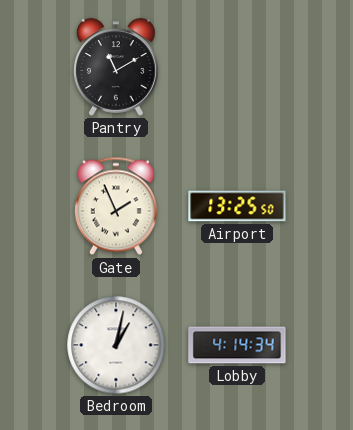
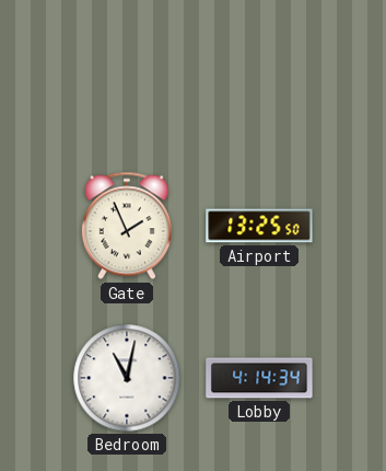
Pantry: 11:10 -> none (116, 67)
Bedroom: 1:02 -> 11:02 (127, 378)
